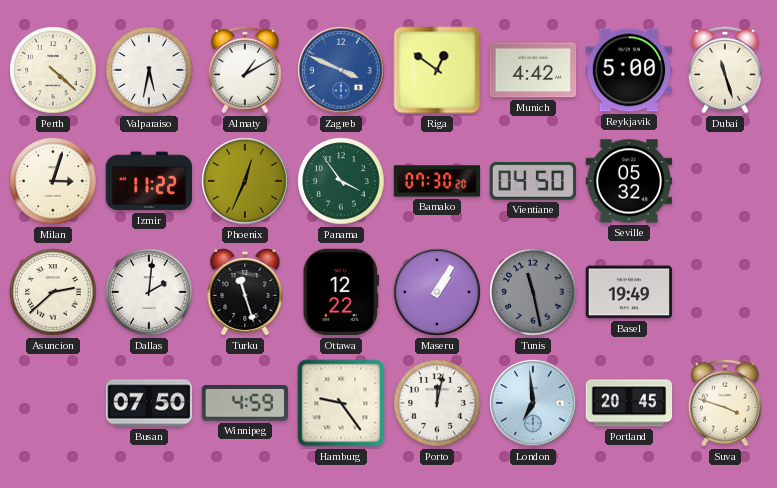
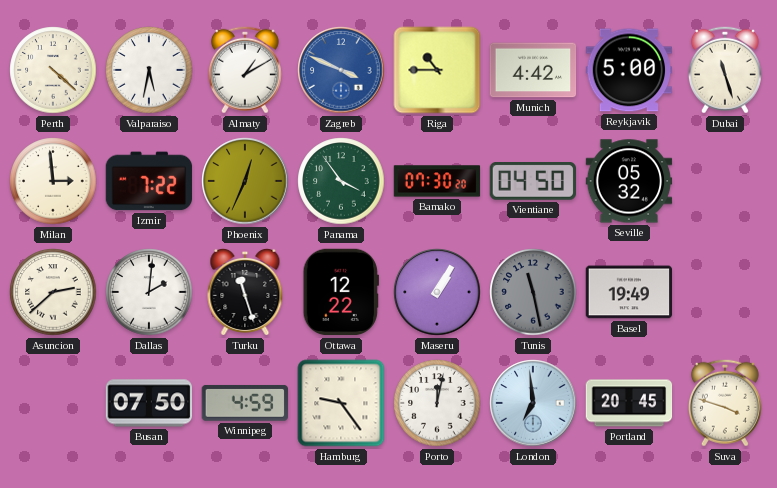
Riga: 12:51 -> 10:45 (437, 70)
Milan: 3:03 -> 2:59 (53, 181)
Izmir: 11:22 -> 7:22 (149, 181)
